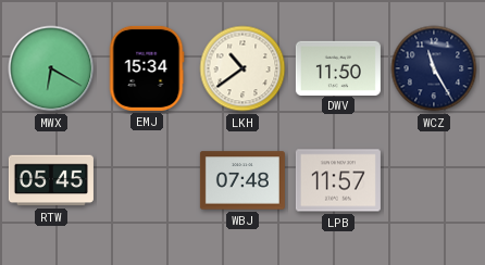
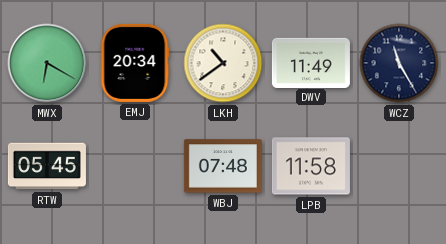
EMJ: 15:34 -> 20:34 (135, 63)
DWV: 11:50 -> 11:49 (311, 62)
LPB: 11:57 -> 11:58 (311, 166)
